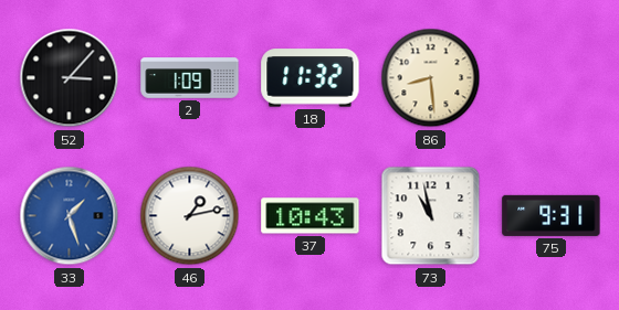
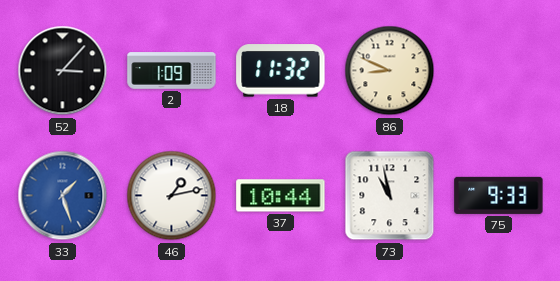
86: 8:29 -> 8:49 (390, 71)
37: 10:43 -> 10:44 (281, 196)
75: 9:31 -> 9:33 (499, 195)
